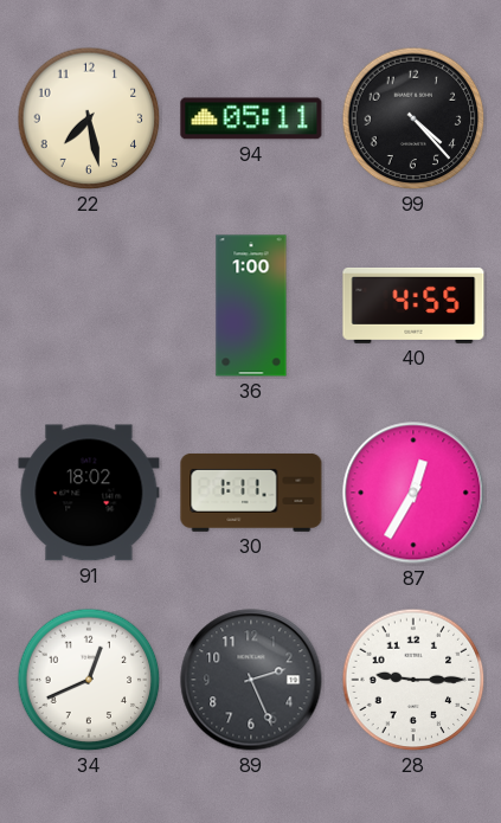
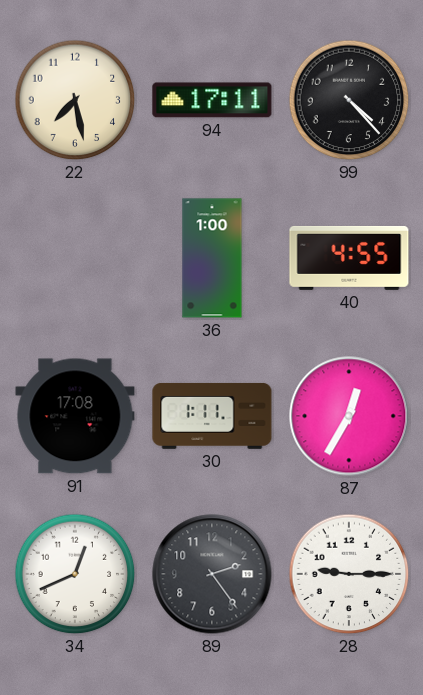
94: 05:11 -> 17:11 (212, 100)
91: 18:02 -> 17:08 (75, 416)
89: 2:26 -> 2:24 (212, 574)
